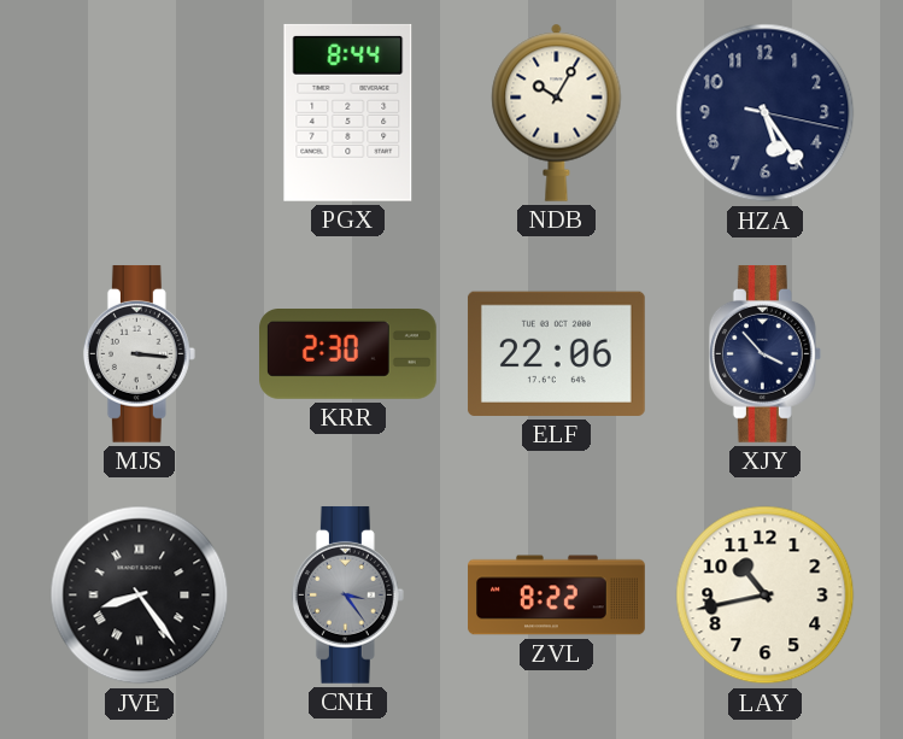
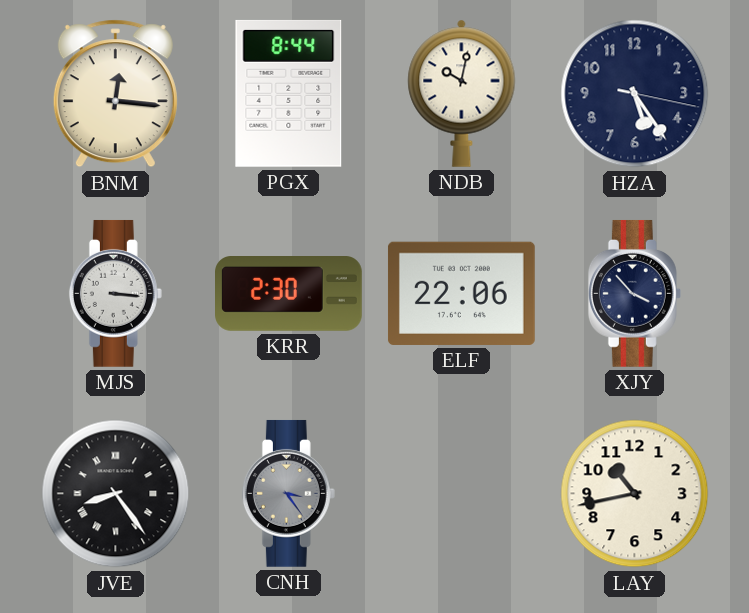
BNM: none -> 12:16 (115, 94)
NDB: 10:05 -> 10:02 (462, 93)
ZVL: 8:22 -> none (557, 596)
